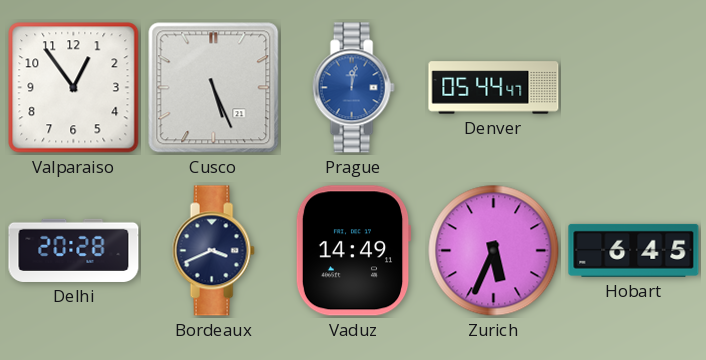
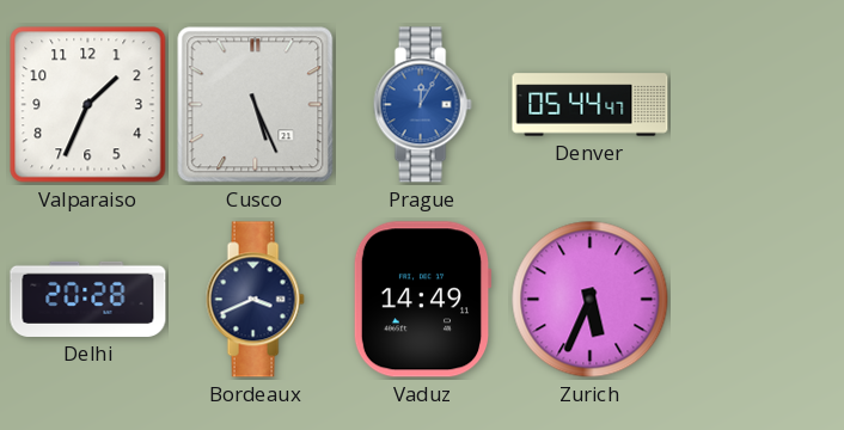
Valparaiso: 12:54 -> 1:34 (88, 105)
Prague: 12:02 -> 12:05 (422, 105)
Hobart: 6:45 -> none (634, 250)
